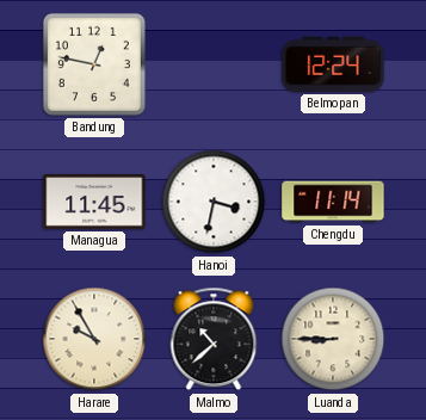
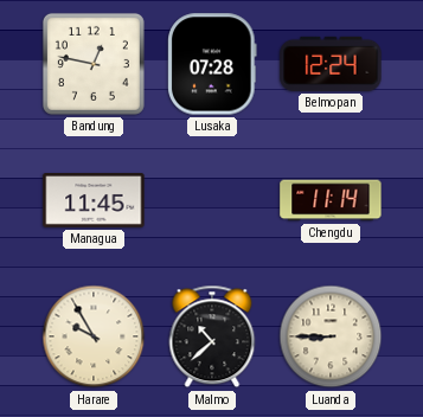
Lusaka: none -> 07:28 (213, 64)
Hanoi: 3:32 -> none (214, 202)
